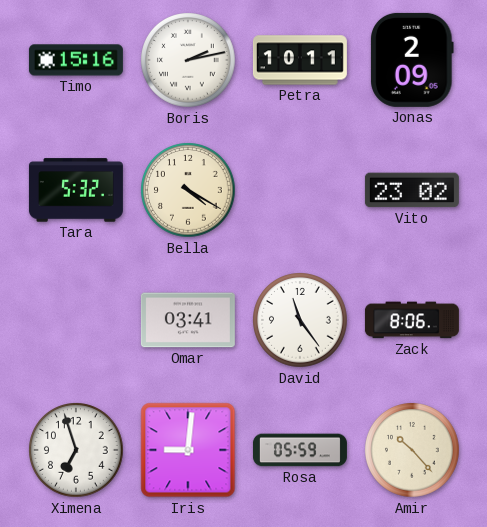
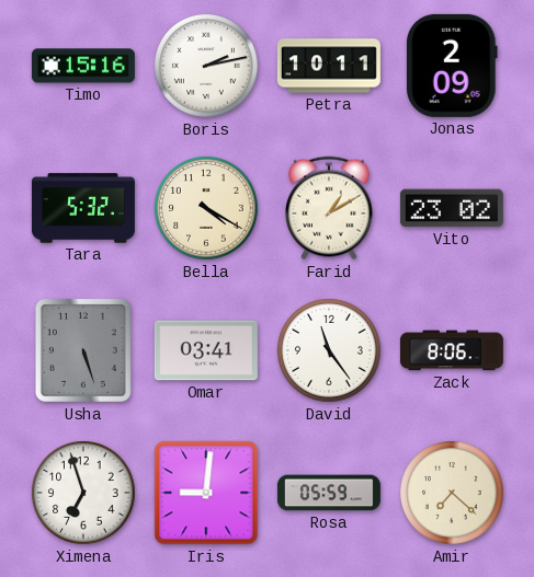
Farid: none -> 1:10 (330, 208)
Usha: none -> 5:27 (83, 350)
Amir: 10:23 -> 7:22 (453, 494)
